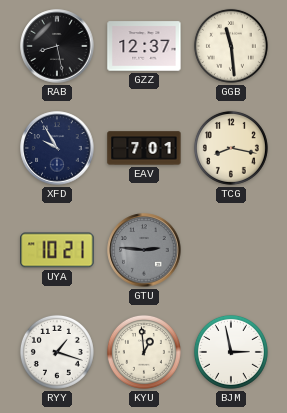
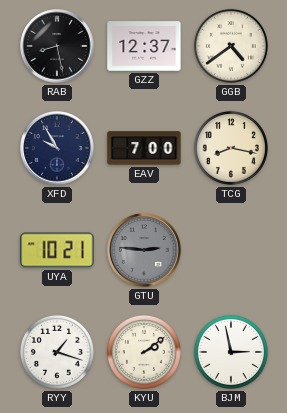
GGB: 11:29 -> 4:39 (231, 46)
EAV: 7:01 -> 7:00 (144, 148)
KYU: 12:59 -> 2:09 (144, 352)
